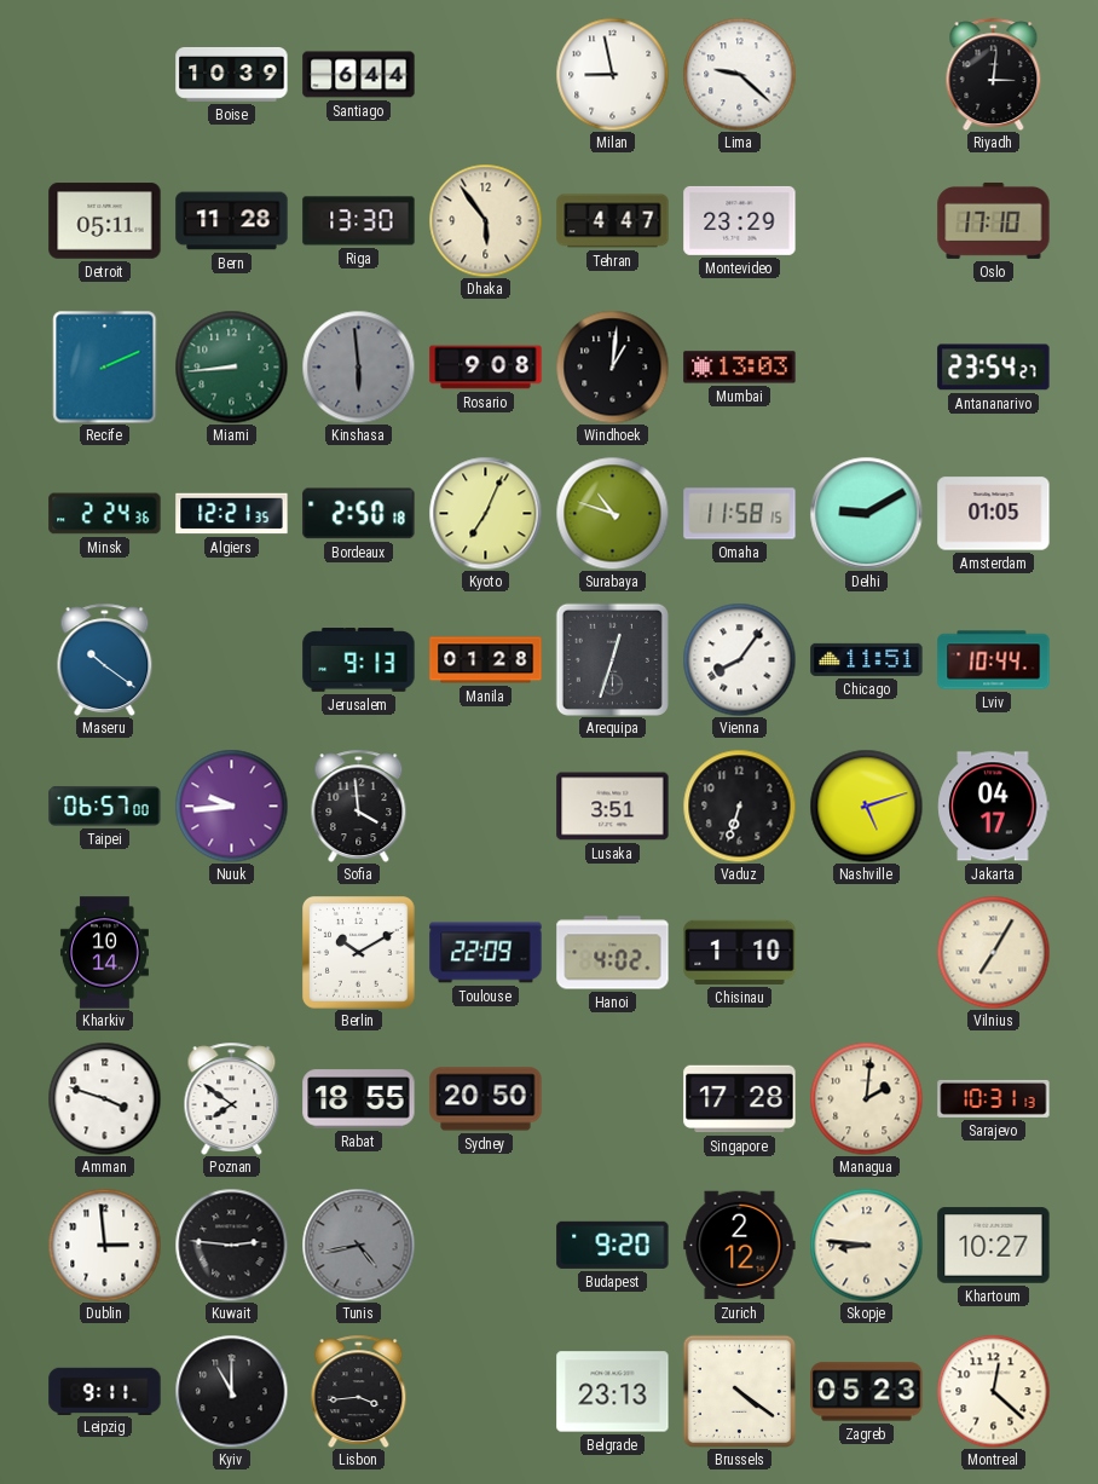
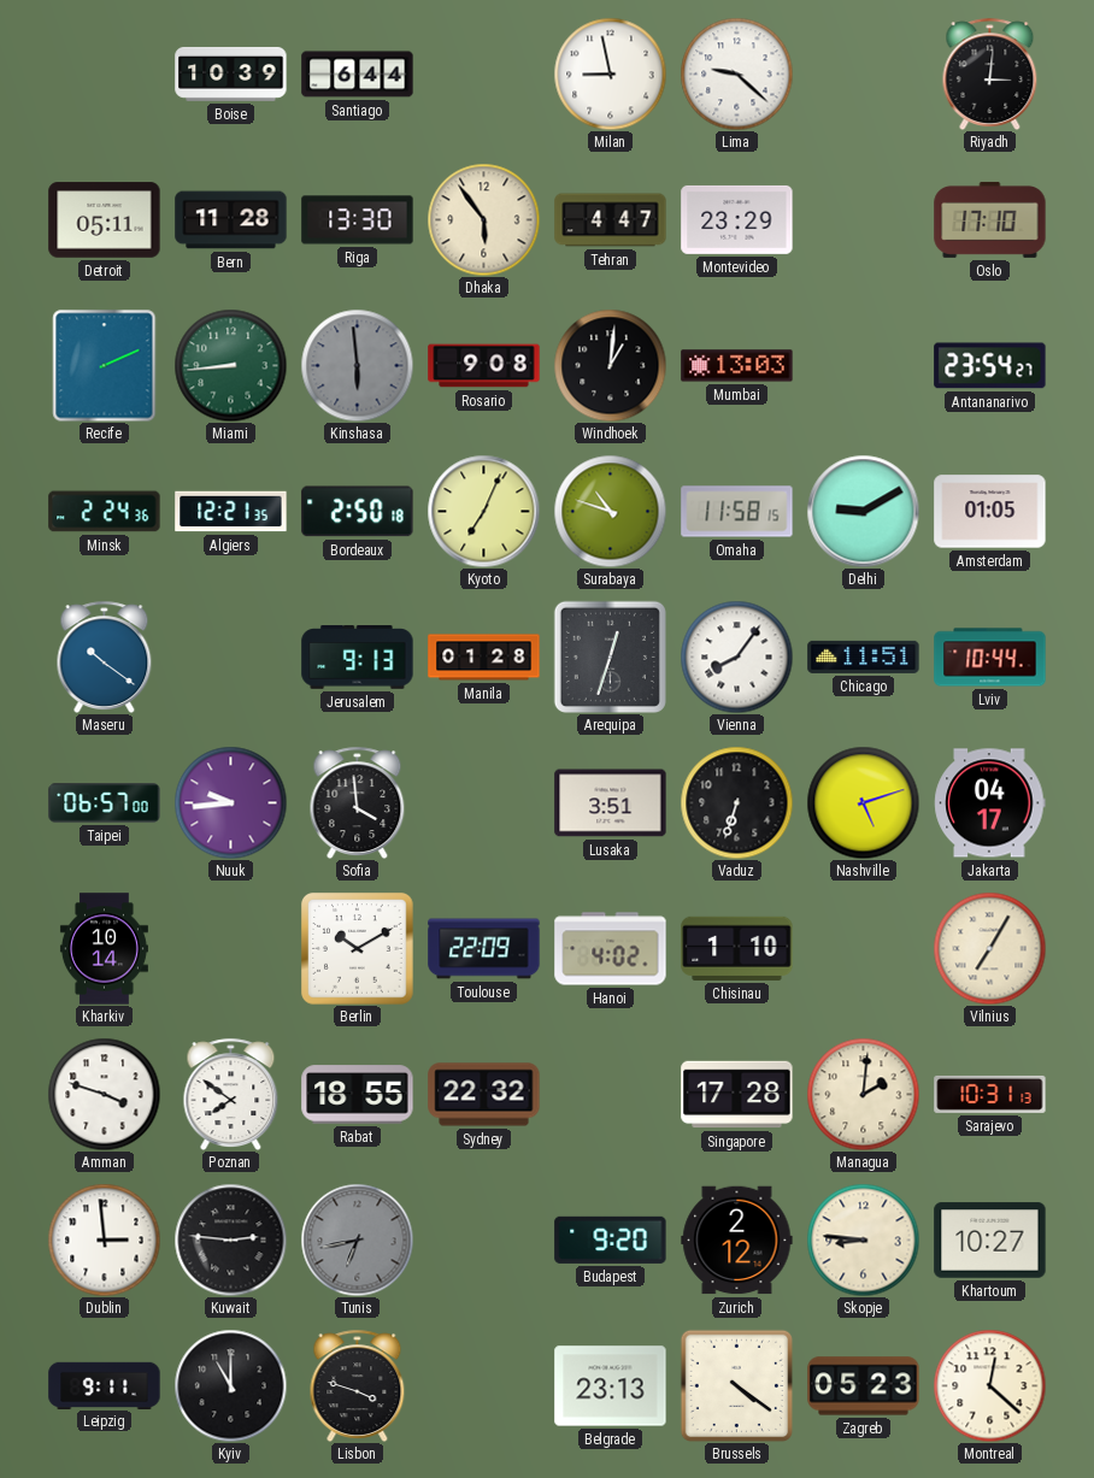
Sydney: 20:50 -> 22:32 (484, 1095)
Tunis: 4:43 -> 6:43 (357, 1239)
Lisbon: 3:44 -> 3:48 (358, 1385)
